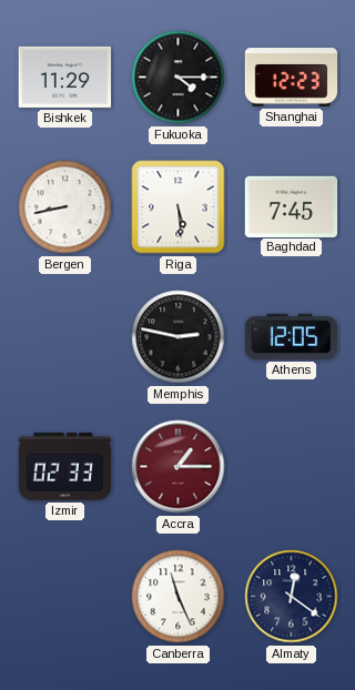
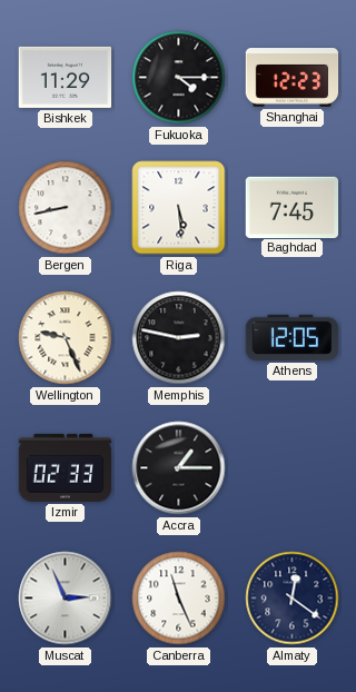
Wellington: none -> 9:26 (66, 338)
Accra dial: burgundy -> black (179, 468)
Muscat: none -> 2:56 (66, 599)
